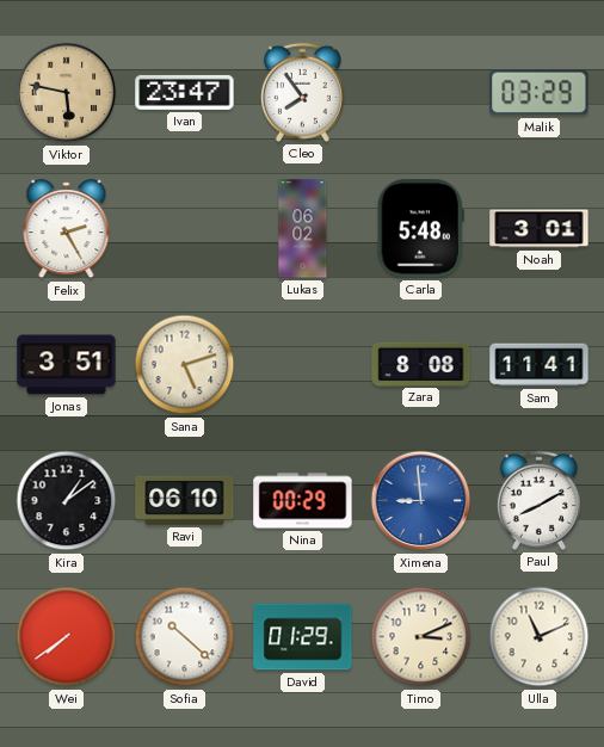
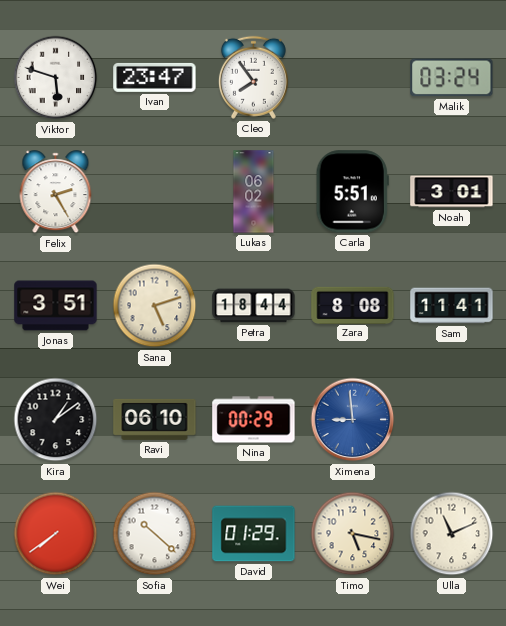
Viktor: 5:47 -> 5:48 (56, 78)
Viktor dial: champagne -> white (56, 78)
Malik: 03:29 -> 03:24 (452, 78)
Carla: 5:48 -> 5:51 (352, 192)
Petra: none -> 18:44 (254, 306)
Paul: 8:10 -> none (538, 500)
Timo: 3:11 -> 5:17 (353, 534)
